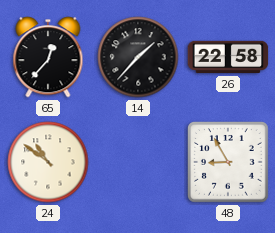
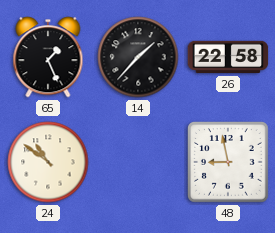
65: 12:37 -> 1:26 (48, 57)
48: 8:55 -> 8:58 (229, 163)
